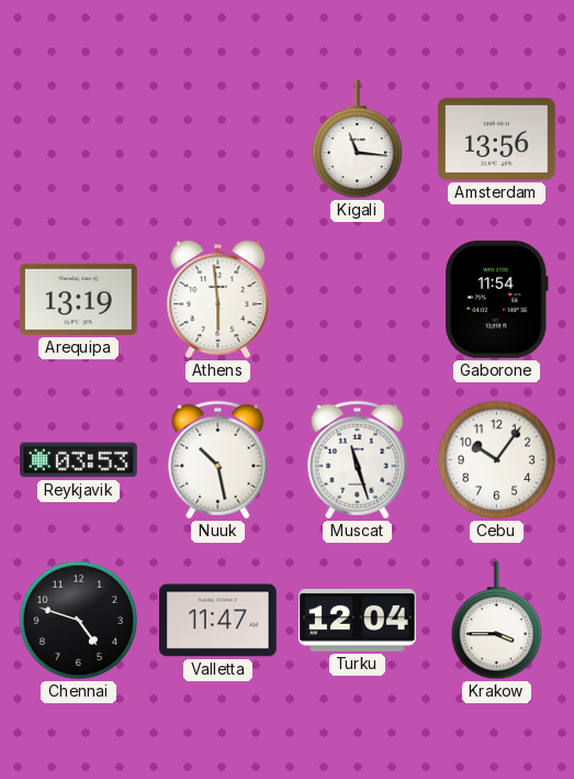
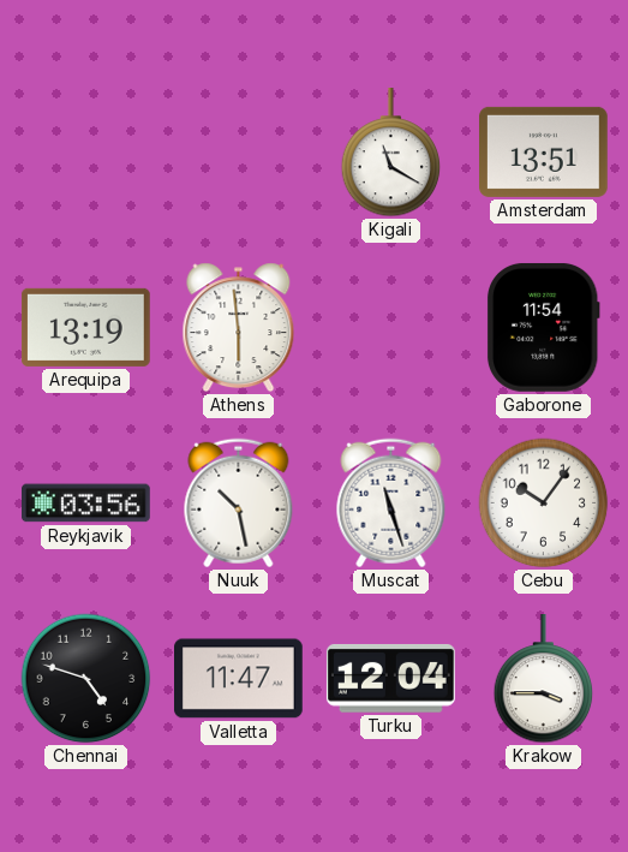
Kigali: 11:16 -> 11:20 (391, 154)
Amsterdam: 13:56 -> 13:51 (544, 151)
Reykjavik: 03:53 -> 03:56 (86, 504)
